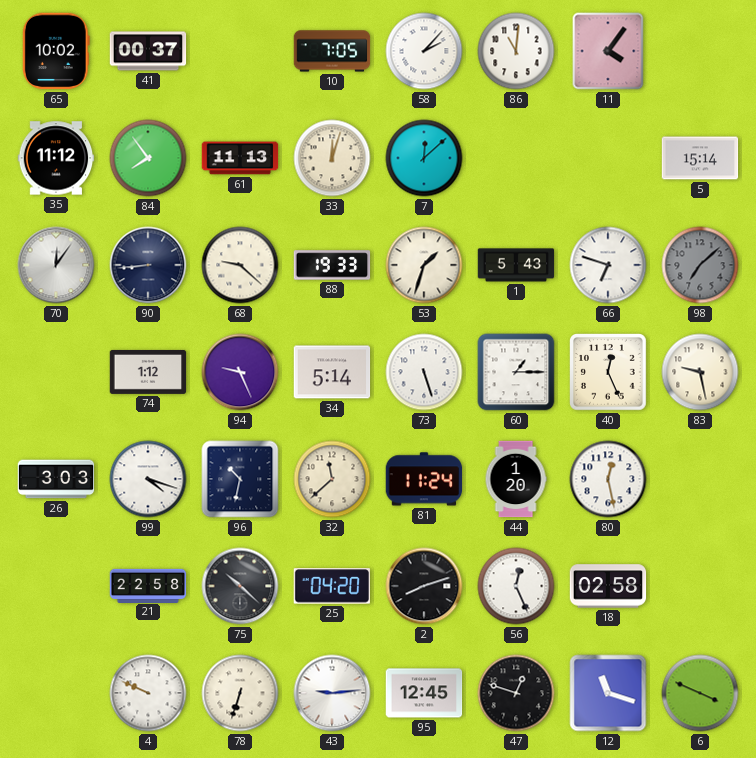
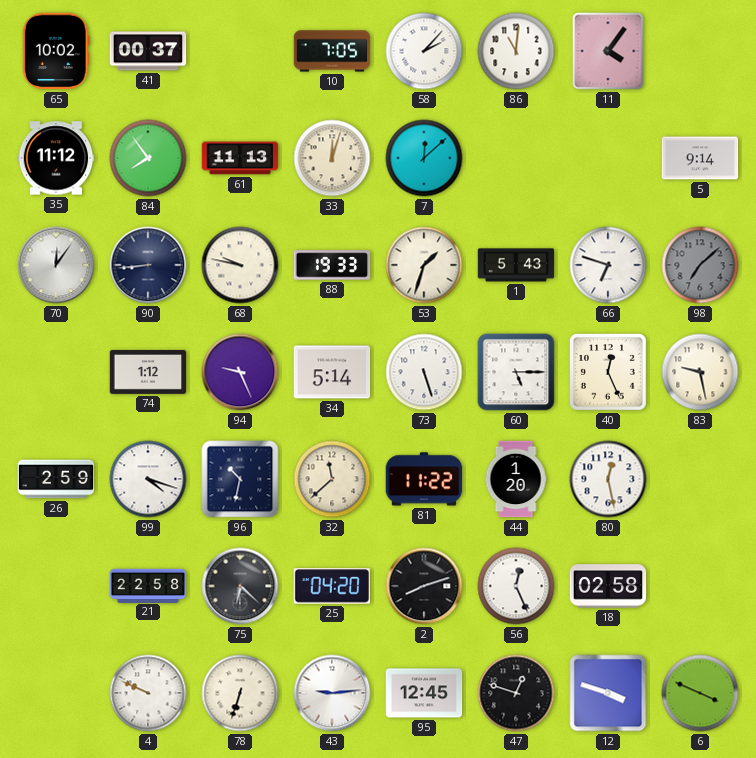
5: 15:14 -> 9:14 (700, 158)
68: 9:22 -> 9:47 (240, 265)
60: 1:15 -> 5:15 (516, 372)
26: 3:03 -> 2:59 (56, 479)
81: 11:24 -> 11:22 (424, 479)
75: 10:22 -> 6:22 (240, 586)
12: 11:18 -> 3:48 (608, 693)
